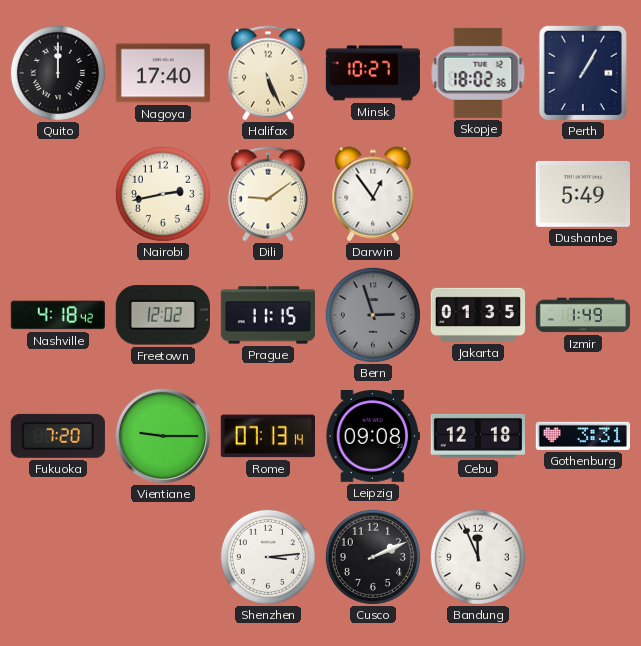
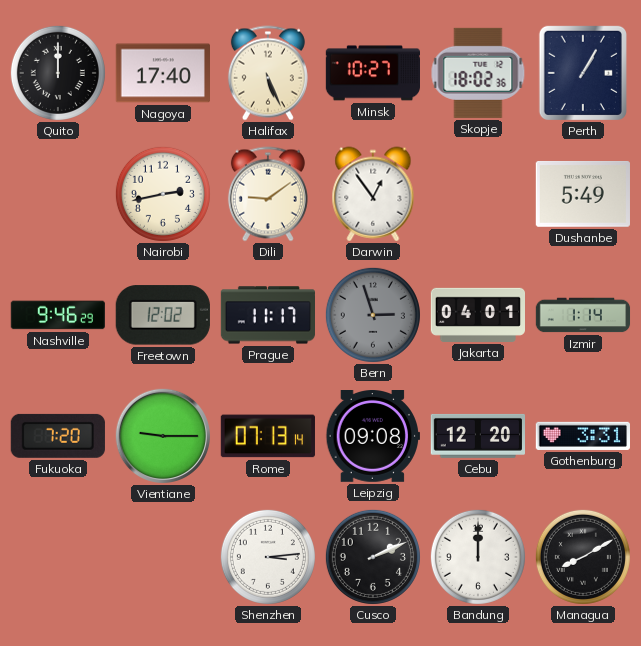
Nashville: 4:18 -> 9:46 (57, 315)
Prague: 11:15 -> 11:17 (267, 315)
Jakarta: 01:35 -> 04:01 (477, 315)
Izmir: 1:49 -> 1:14 (583, 315)
Cebu: 12:18 -> 12:20 (477, 436)
Bandung: 11:56 -> 12:00 (478, 557)
Managua: none -> 8:10 (583, 557)
